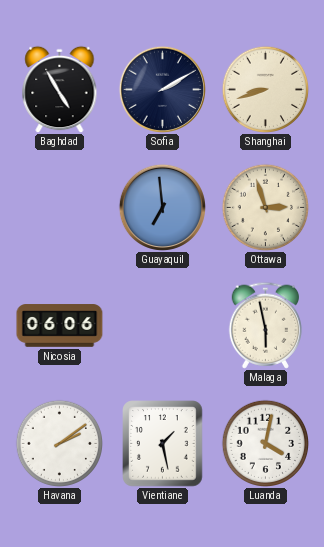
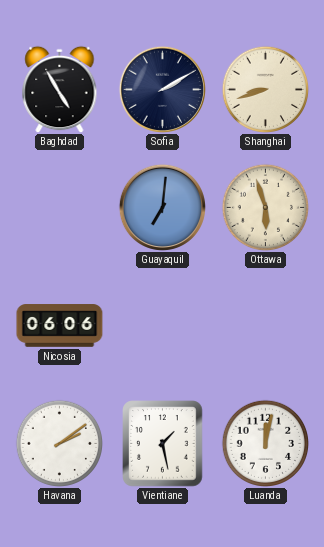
Guayaquil: 6:59 -> 7:01 (162, 207)
Ottawa: 2:57 -> 5:57 (265, 207)
Malaga: 5:58 -> none (266, 325)
Luanda: 4:02 -> 12:02 (265, 443)
